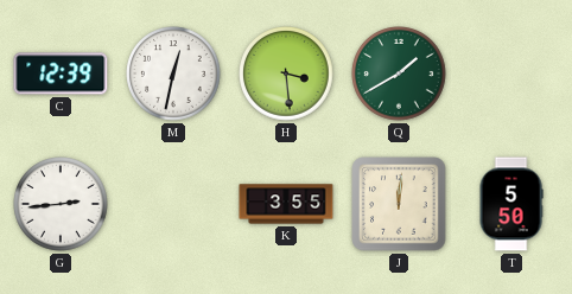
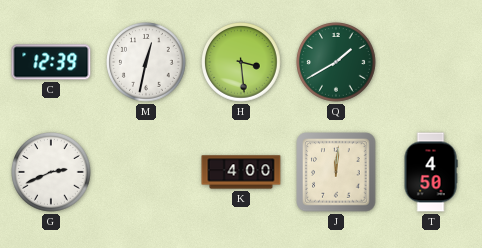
G: 2:44 -> 2:41 (51, 172)
K: 3:55 -> 4:00 (241, 172)
T: 5:50 -> 4:50 (431, 172)
